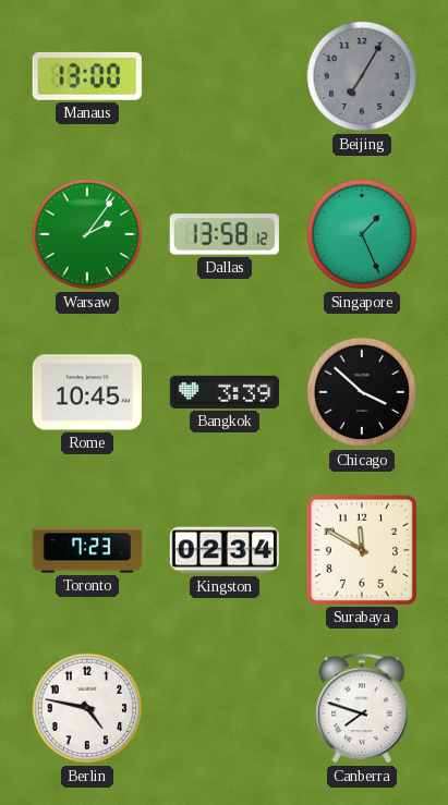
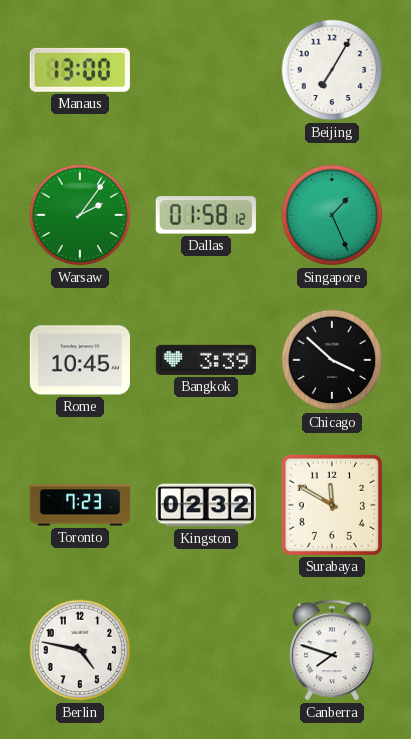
Beijing dial: grey -> white (332, 70)
Dallas: 13:58 -> 01:58 (206, 215)
Kingston: 02:34 -> 02:32 (206, 505)
